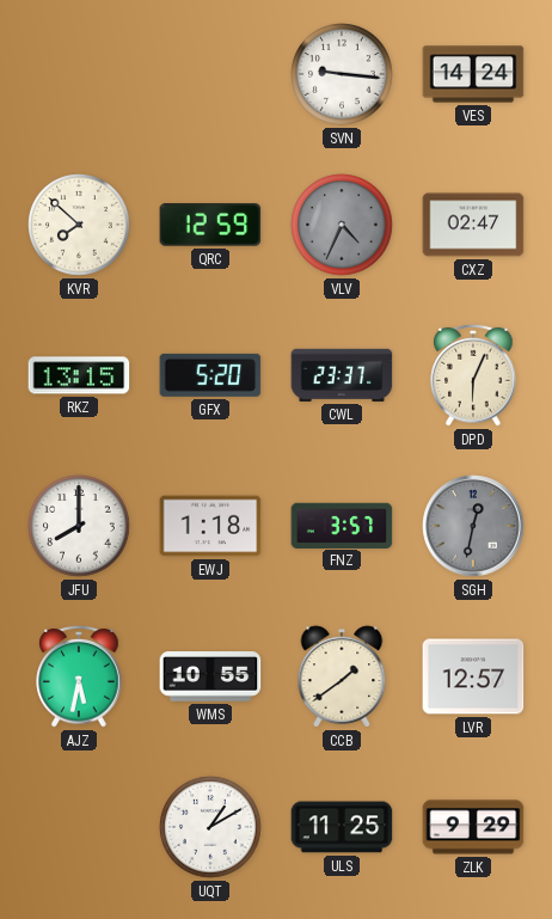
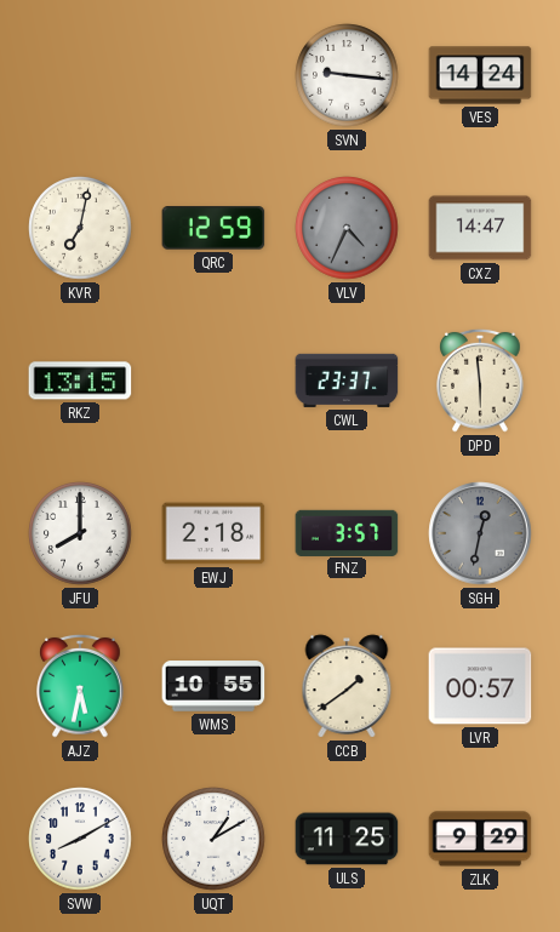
KVR: 7:52 -> 7:02 (80, 228)
CXZ: 02:47 -> 14:47 (480, 228)
GFX: 5:20 -> none (210, 375)
DPD: 6:04 -> 5:59 (480, 381)
EWJ: 1:18 -> 2:18 (213, 533)
LVR: 12:57 -> 00:57 (480, 686)
SVW: none -> 8:10 (80, 839)
